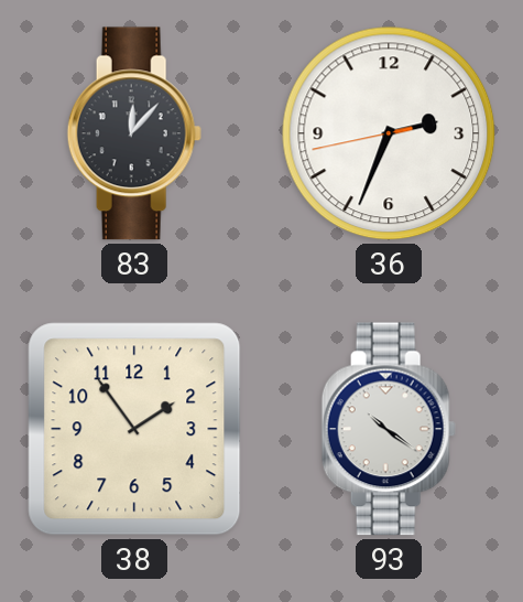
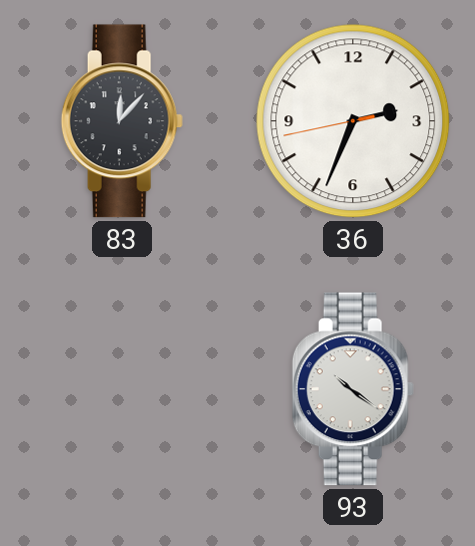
38: 1:54 -> none (134, 429)
